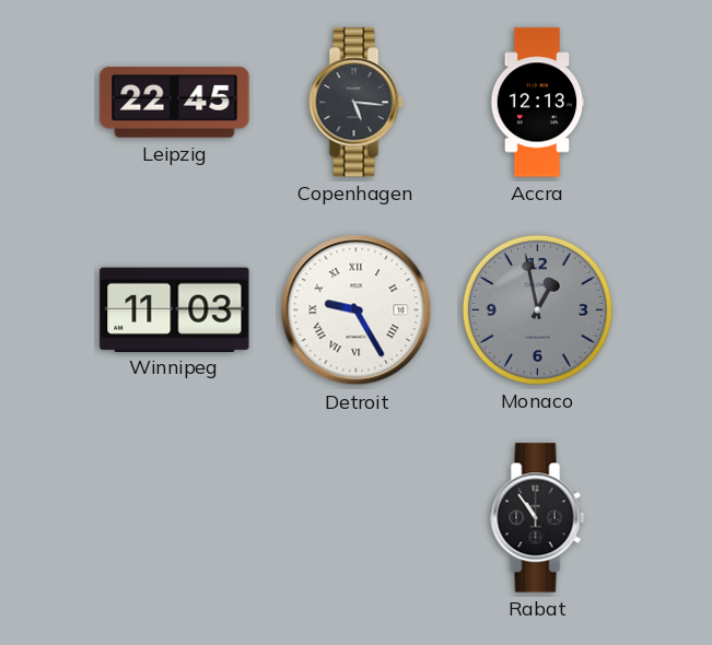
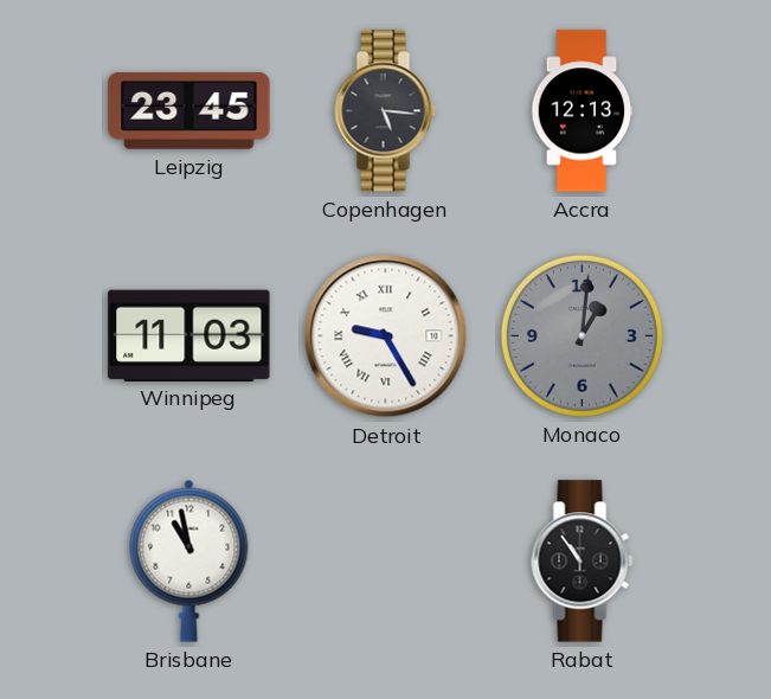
Leipzig: 22:45 -> 23:45 (189, 111)
Monaco: 12:58 -> 1:01 (582, 335)
Brisbane: none -> 10:58 (189, 560)
